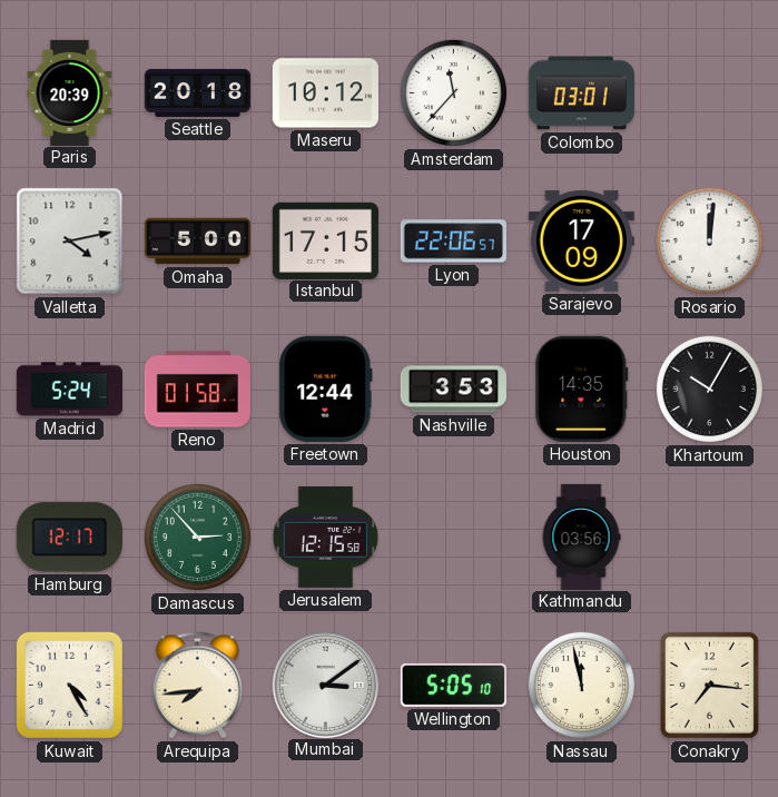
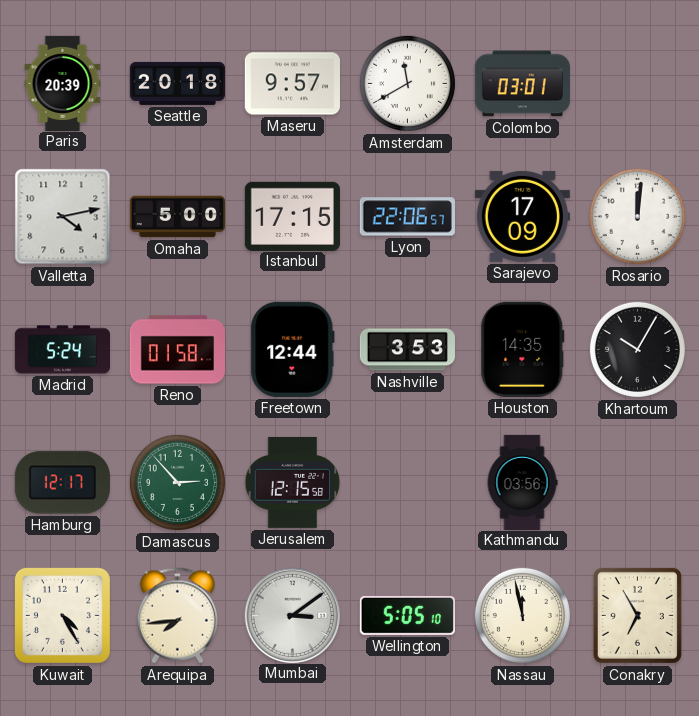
Maseru: 10:12 -> 9:57 (292, 84)
Amsterdam: 11:37 -> 11:40 (407, 83)
Conakry: 7:16 -> 6:55 (637, 615)
